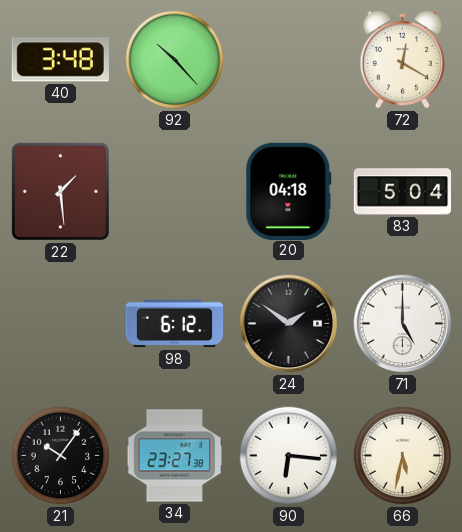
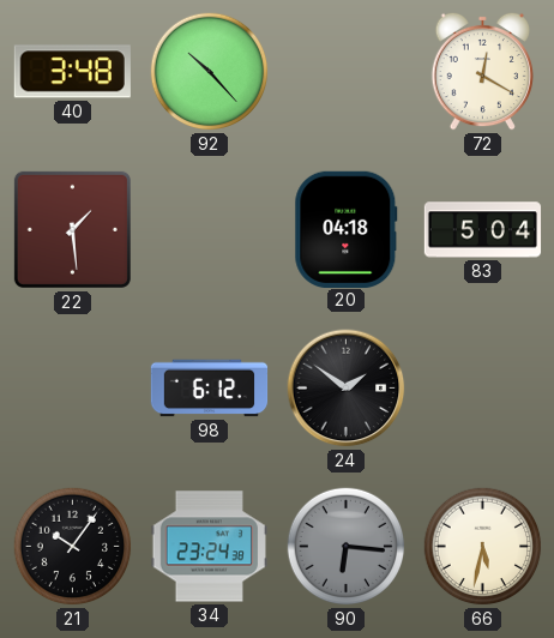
71: 5:00 -> none (403, 324)
34: 23:27 -> 23:24 (209, 547)
90 dial: white -> grey (347, 547)
